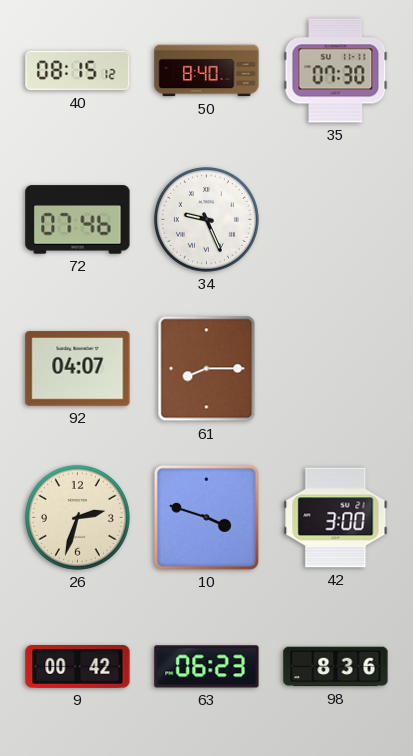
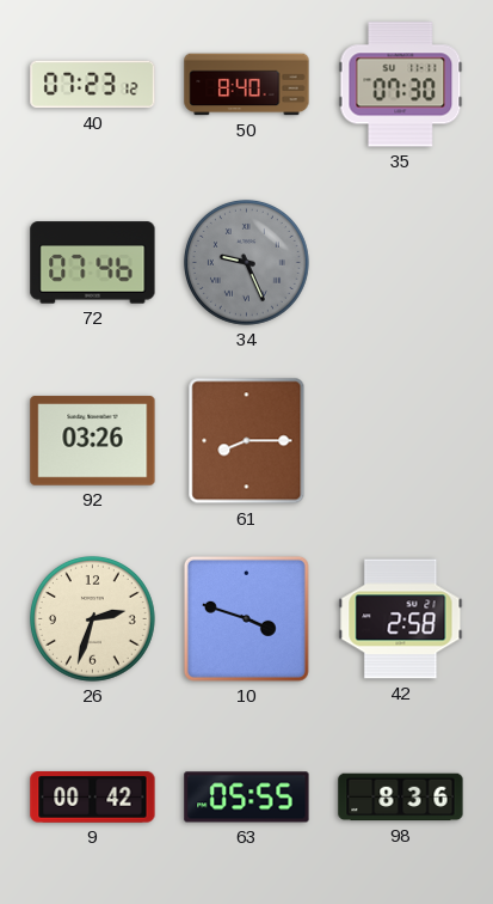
40: 08:15 -> 07:23 (93, 85)
34 dial: white -> grey (246, 262)
92: 04:07 -> 03:26 (93, 441)
42: 3:00 -> 2:58 (401, 619)
63: 06:23 -> 05:55 (247, 798)
